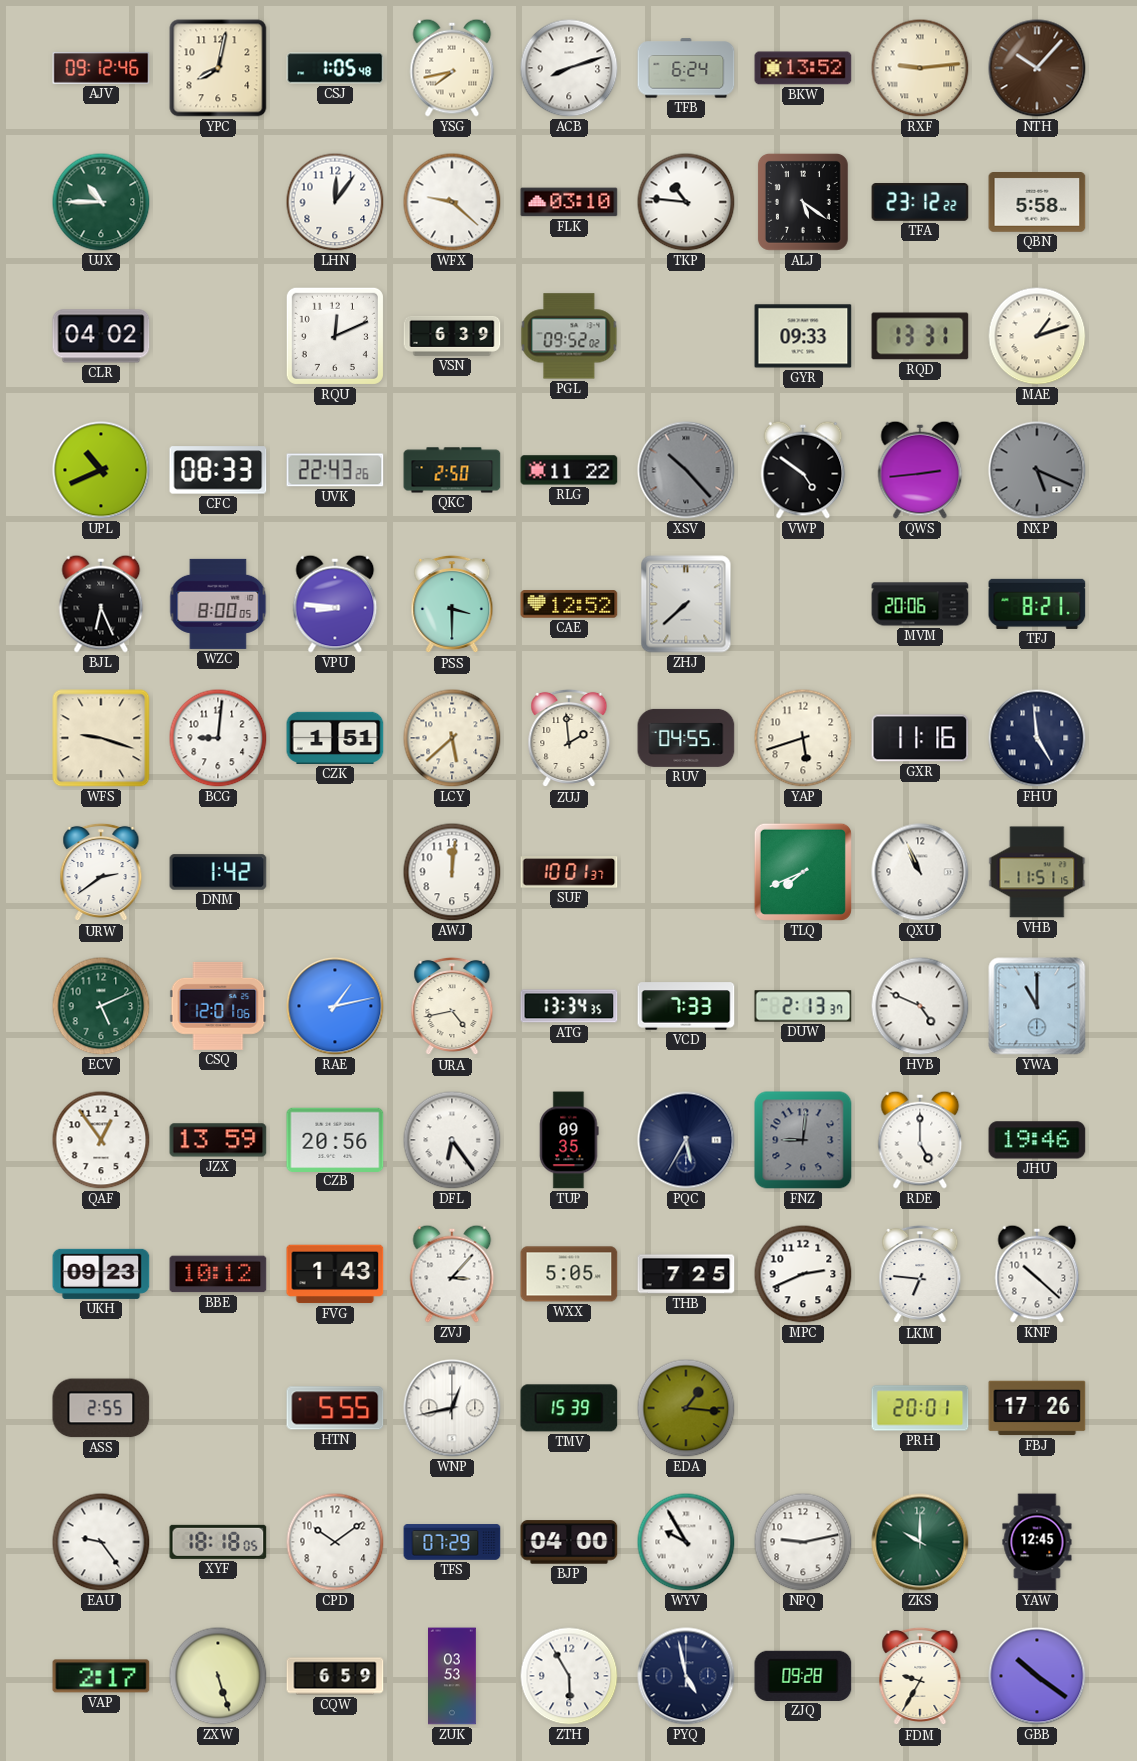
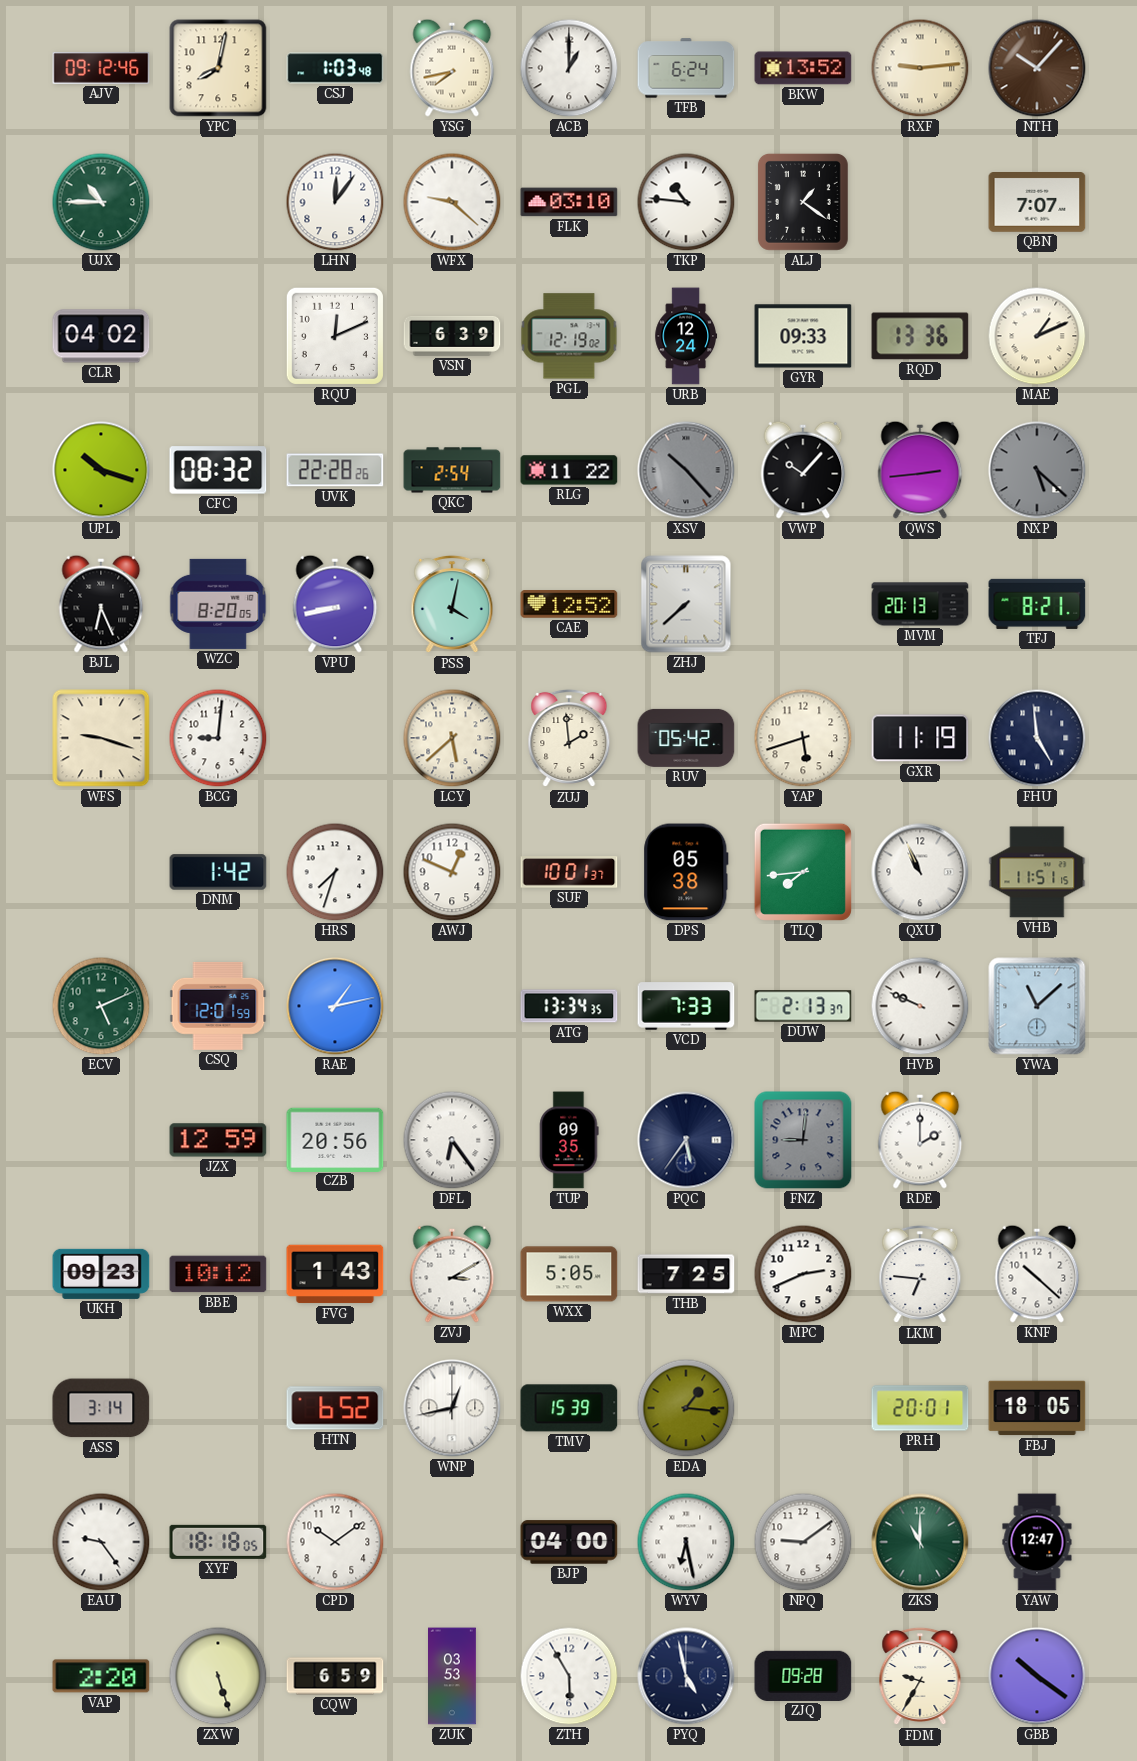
CSJ: 1:05 -> 1:03 (335, 68)
ACB: 8:12 -> 1:00 (569, 68)
ALJ: 5:21 -> 1:21 (803, 202)
TFA: 23:12 -> none (920, 202)
QBN: 5:58 -> 7:07 (1037, 203)
PGL: 09:52 -> 12:19 (569, 336)
URB: none -> 12:24 (686, 336)
RQD: 13:31 -> 13:36 (920, 336)
MAE: 1:12 -> 1:11 (1037, 336)
UPL: 10:41 -> 10:18 (101, 470)
CFC: 08:33 -> 08:32 (218, 470)
UVK: 22:43 -> 22:28 (335, 470)
QKC: 2:50 -> 2:54 (452, 470)
VWP: 4:51 -> 10:07 (803, 470)
NXP: 5:19 -> 5:22 (1037, 470)
WZC: 8:00 -> 8:20 (218, 604)
VPU: 8:46 -> 8:43 (335, 604)
PSS: 3:30 -> 4:02 (452, 604)
MVM: 20:06 -> 20:13 (920, 604)
CZK: 1:51 -> none (335, 738)
RUV: 04:55 -> 05:42 (686, 738)
GXR: 11:16 -> 11:19 (920, 738)
URW: 2:39 -> none (101, 872)
HRS: none -> 7:33 (335, 872)
AWJ: 12:01 -> 12:49 (452, 872)
DPS: none -> 05:38 (686, 872)
TLQ: 7:41 -> 7:44 (803, 872)
CSQ: 12:01:06 -> 12:01:59 (218, 1006)
URA: 4:43 -> none (452, 1006)
HVB: 4:49 -> 9:49 (920, 1006)
YWA: 11:00 -> 11:08 (1037, 1006)
QAF: 12:54 -> none (101, 1140)
JZX: 13:59 -> 12:59 (218, 1140)
PQC: 5:35 -> 5:36 (686, 1140)
RDE: 5:00 -> 2:00 (920, 1140)
JHU: 19:46 -> none (1037, 1140)
ZVJ: 3:07 -> 3:10 (452, 1274)
ASS: 2:55 -> 3:14 (101, 1408)
HTN: 5:55 -> 6:52 (335, 1408)
FBJ: 17:26 -> 18:05 (1037, 1408)
TFS: 07:29 -> none (452, 1542)
WYV: 9:55 -> 6:28 (686, 1542)
NPQ: 9:13 -> 9:09 (803, 1542)
ZKS: 10:00 -> 11:00 (920, 1542)
YAW: 12:45 -> 12:47 (1037, 1542)
VAP: 2:17 -> 2:20 (101, 1676)
